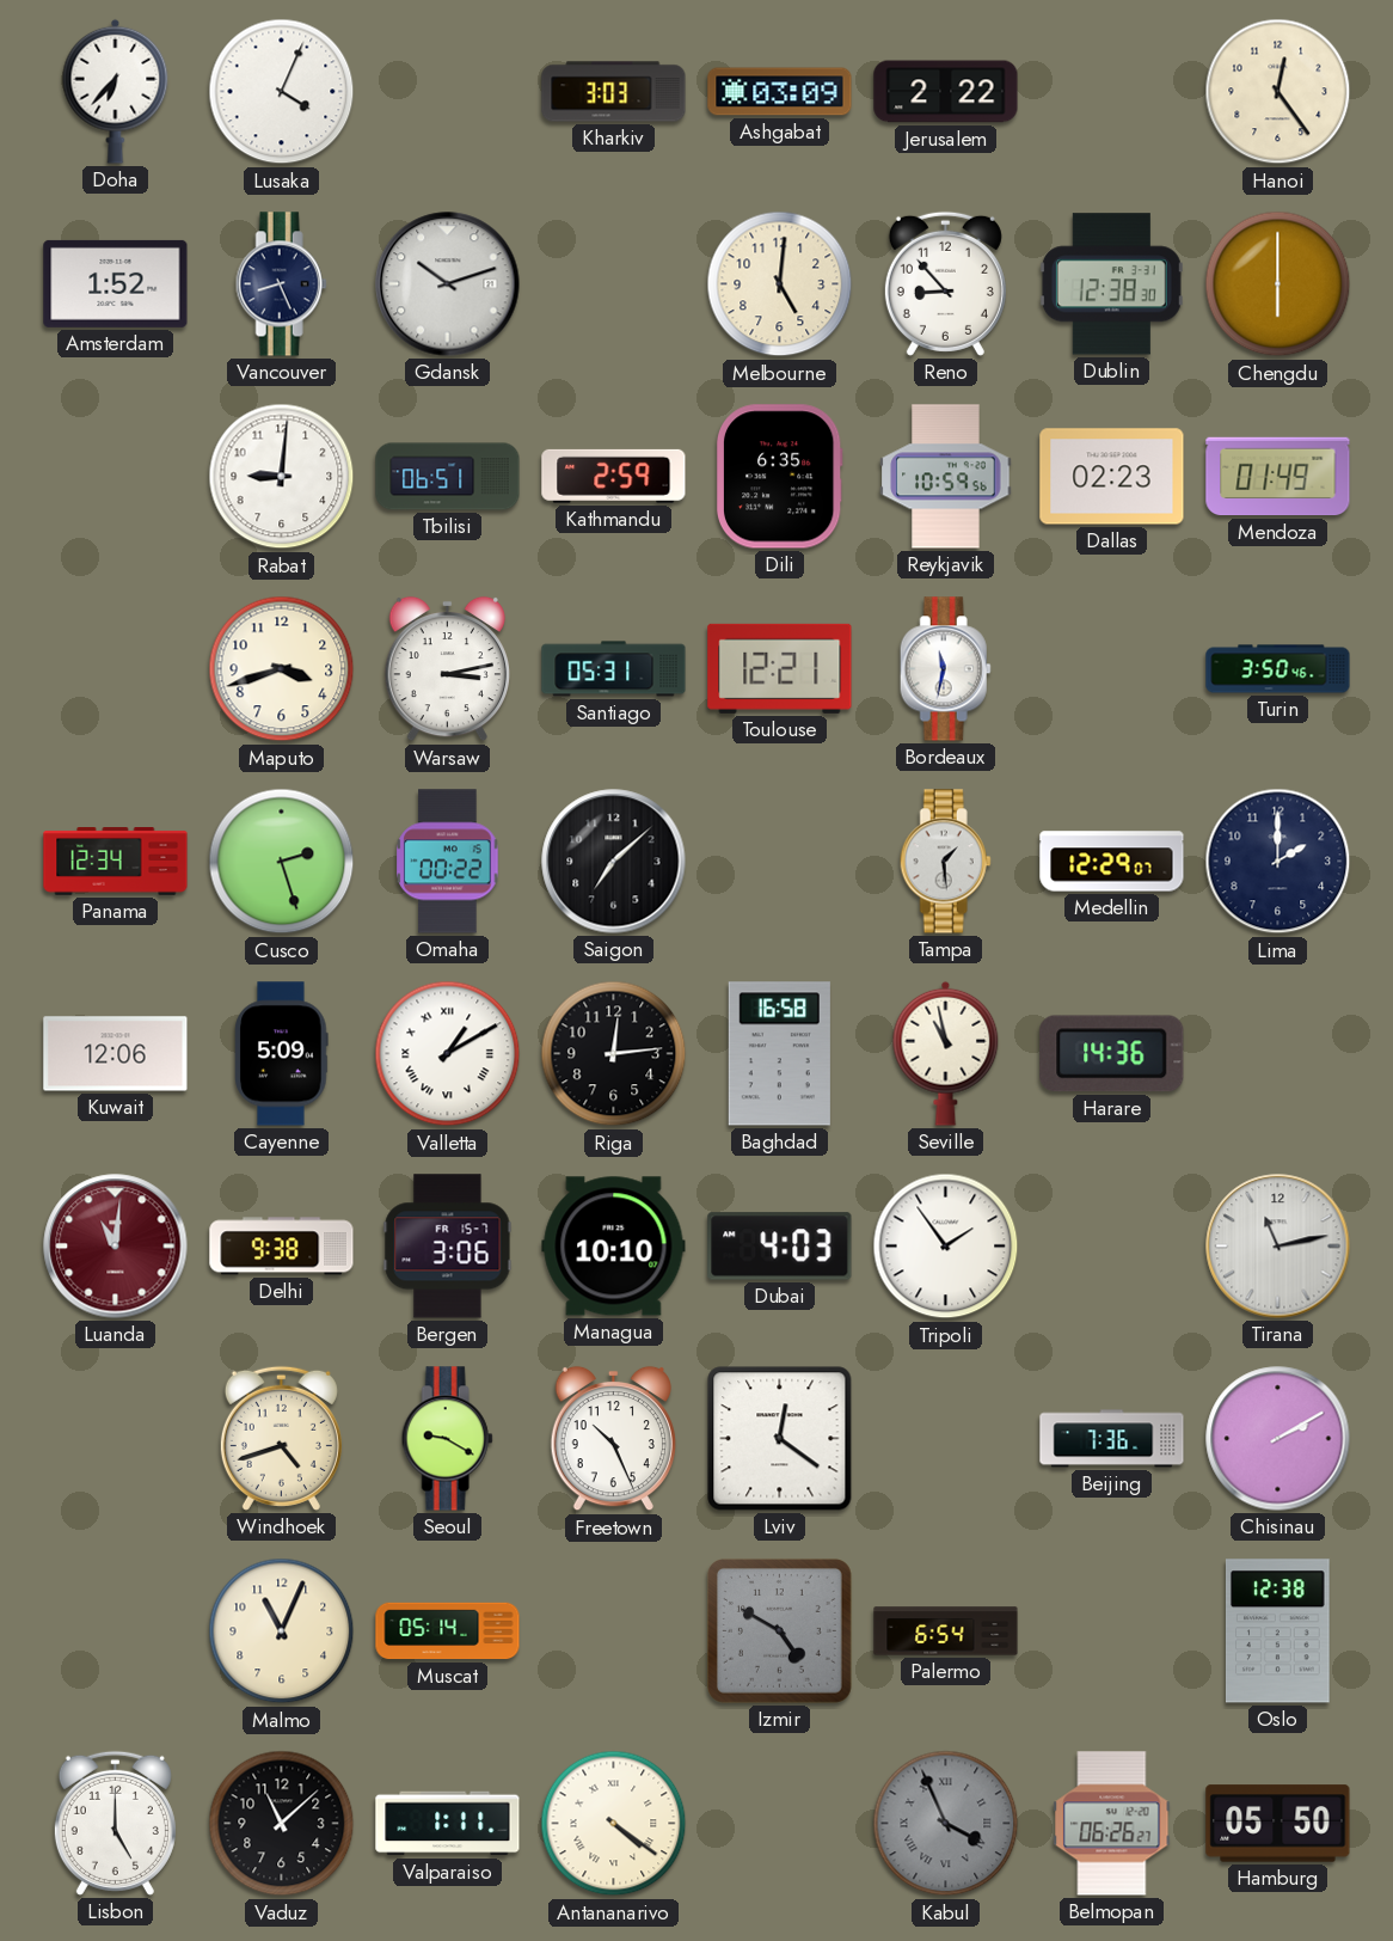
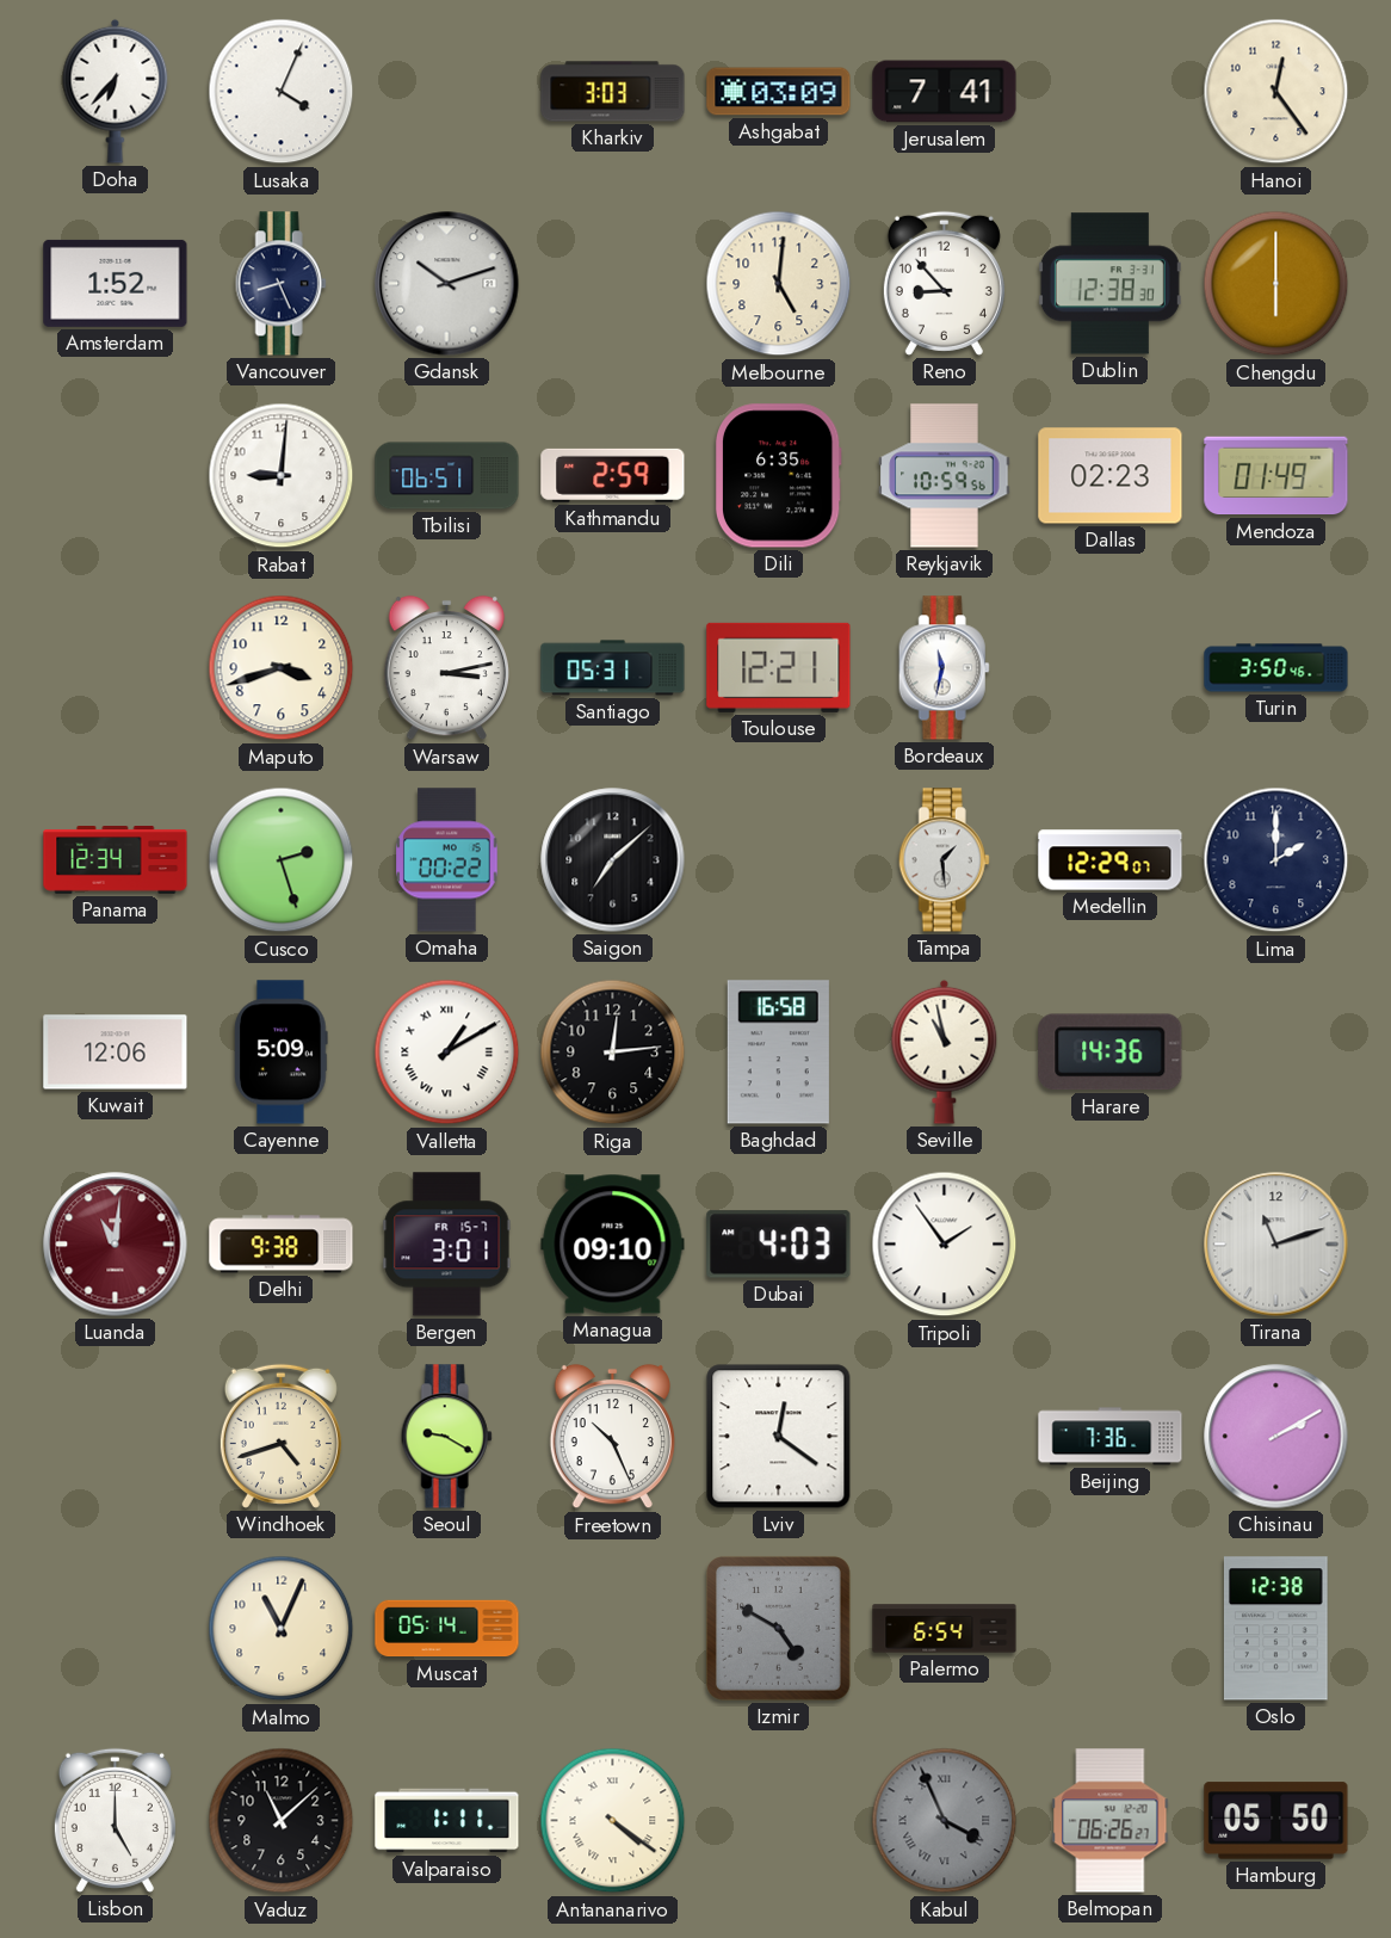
Jerusalem: 2:22 -> 7:41 (945, 92)
Bergen: 3:06 -> 3:01 (447, 1245)
Managua: 10:10 -> 09:10 (613, 1245)
Tirana: 11:13 -> 11:12 (1276, 1245)
